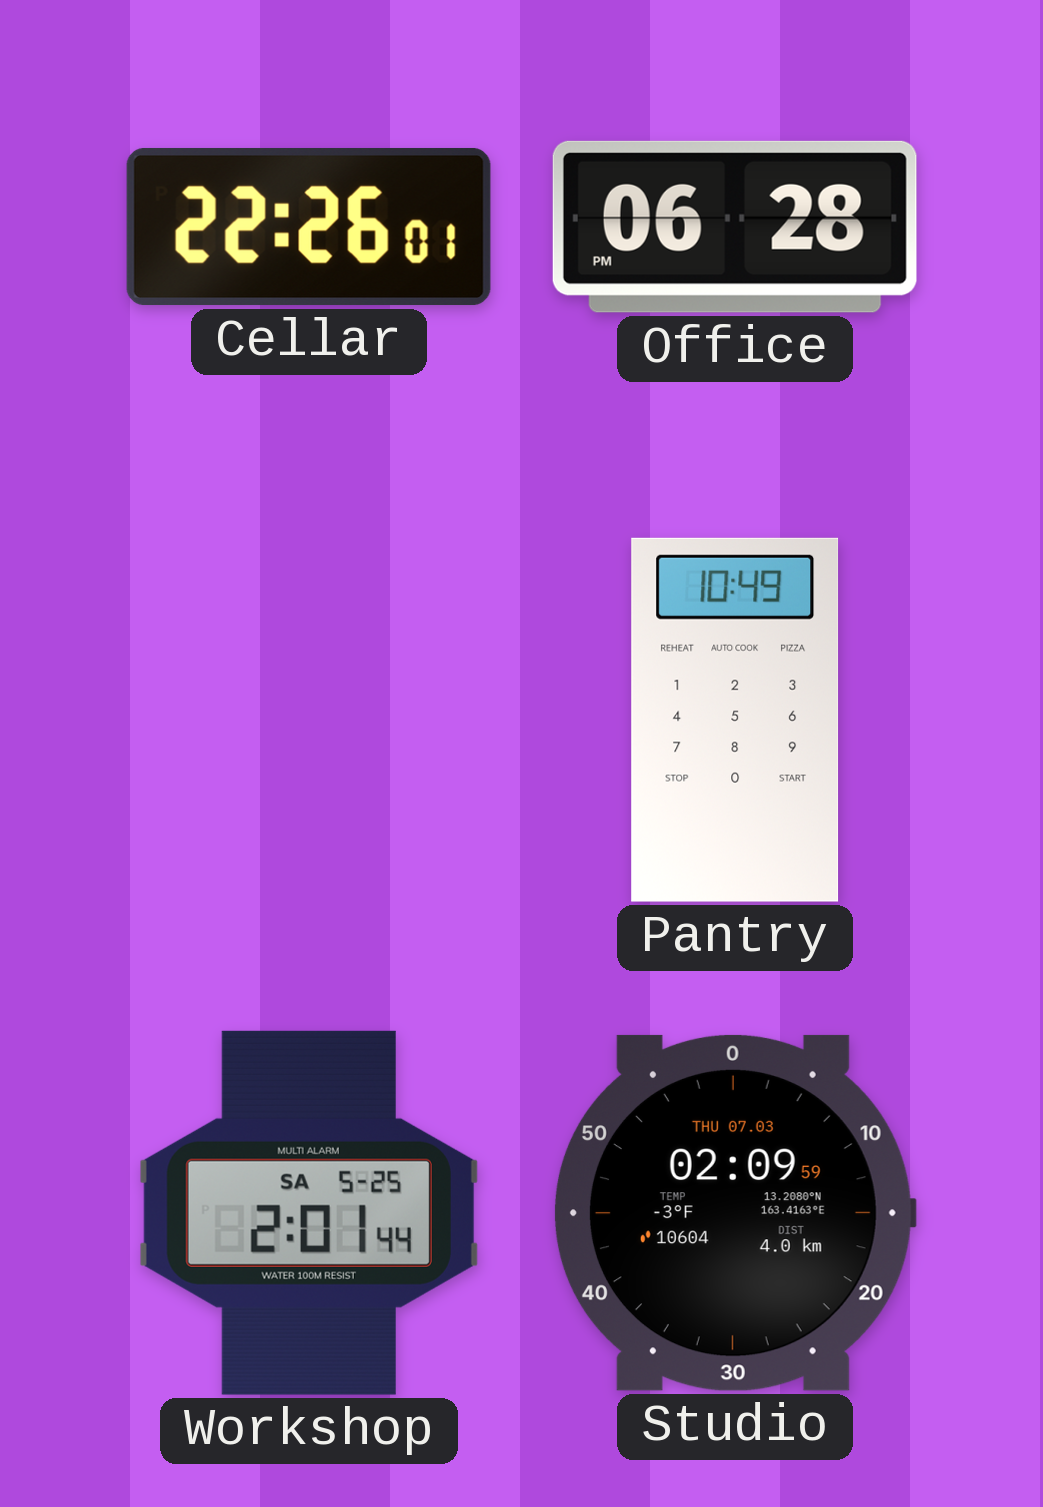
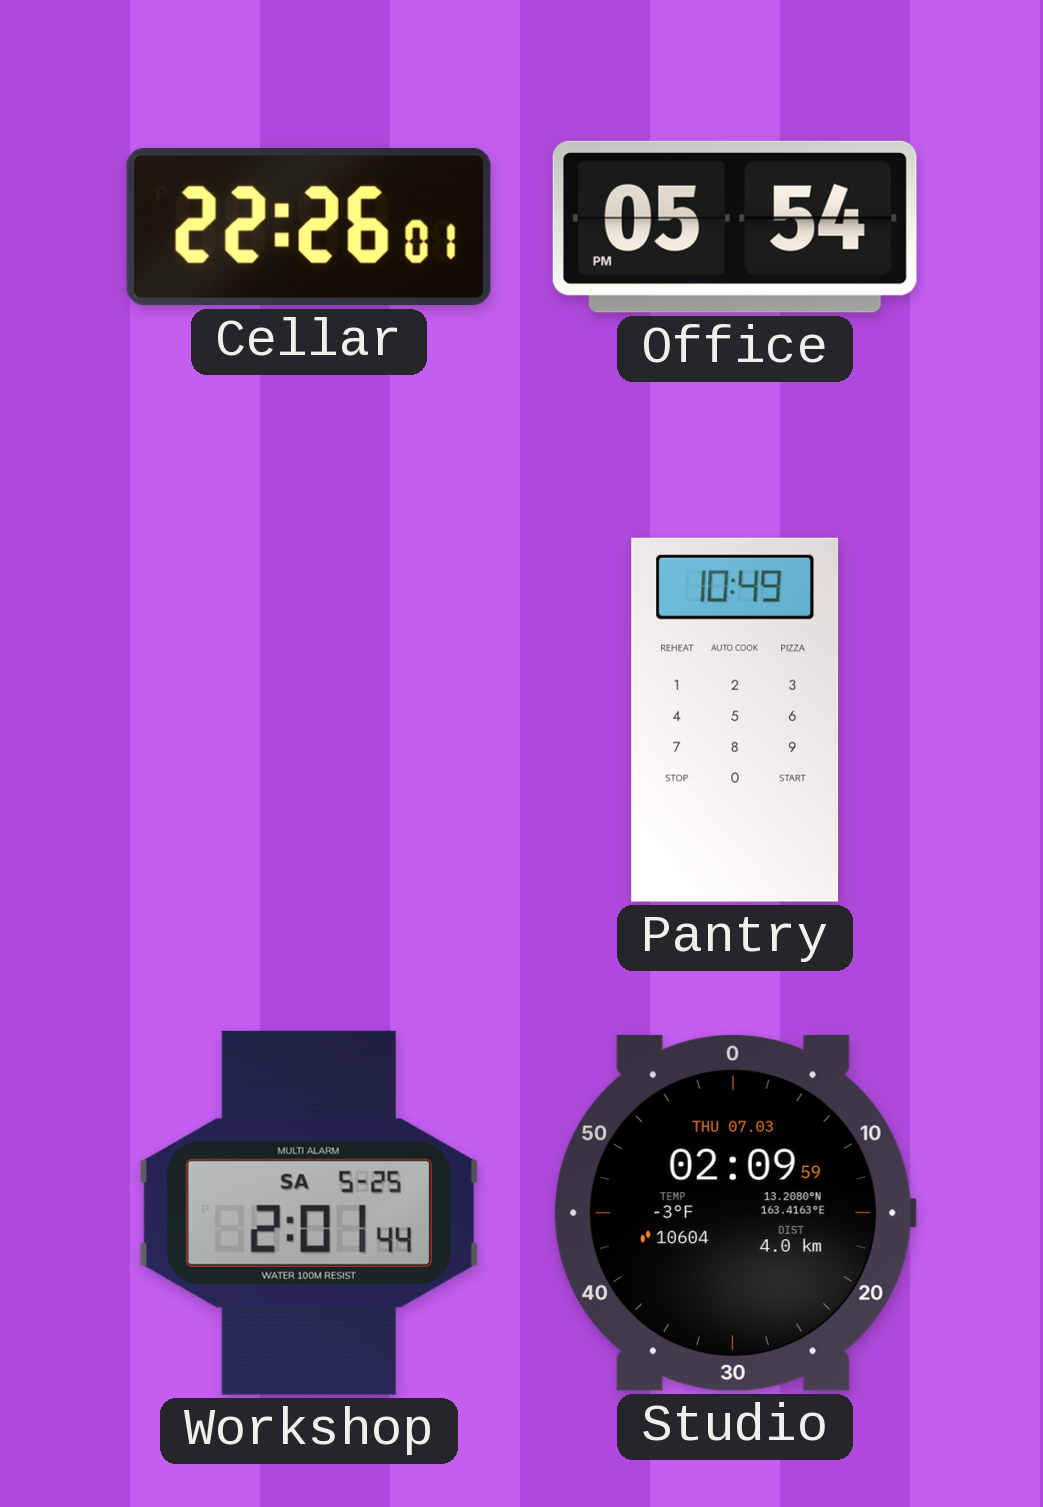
Office: 06:28 -> 05:54 (735, 227)
